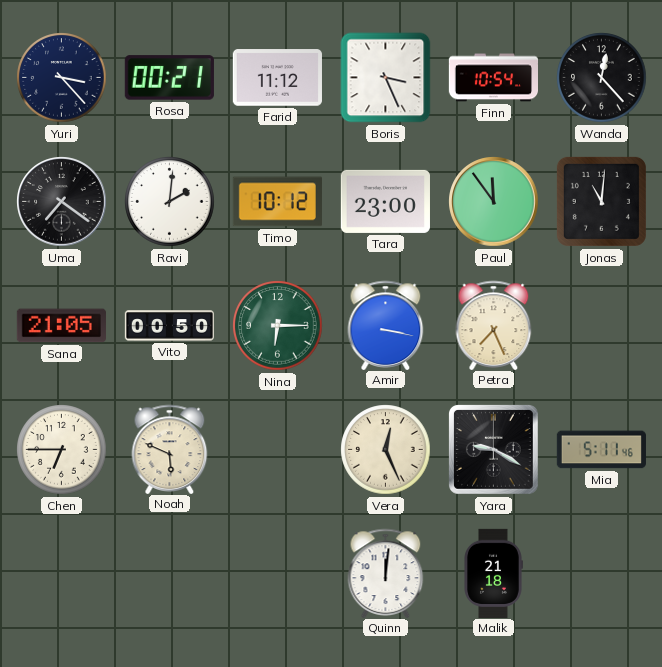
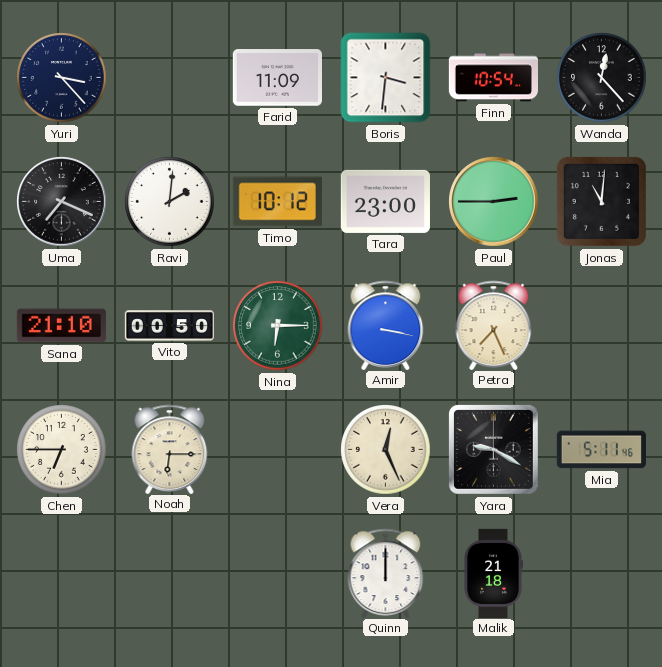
Rosa: 00:21 -> none (169, 78)
Farid: 11:12 -> 11:09 (277, 78)
Boris: 3:26 -> 3:31 (386, 78)
Uma: 7:21 -> 7:19 (62, 202)
Paul: 11:54 -> 2:45 (494, 202)
Sana: 21:05 -> 21:10 (61, 326)
Noah: 5:49 -> 6:15 (170, 449)
Quinn: 12:01 -> 12:00 (386, 573)
